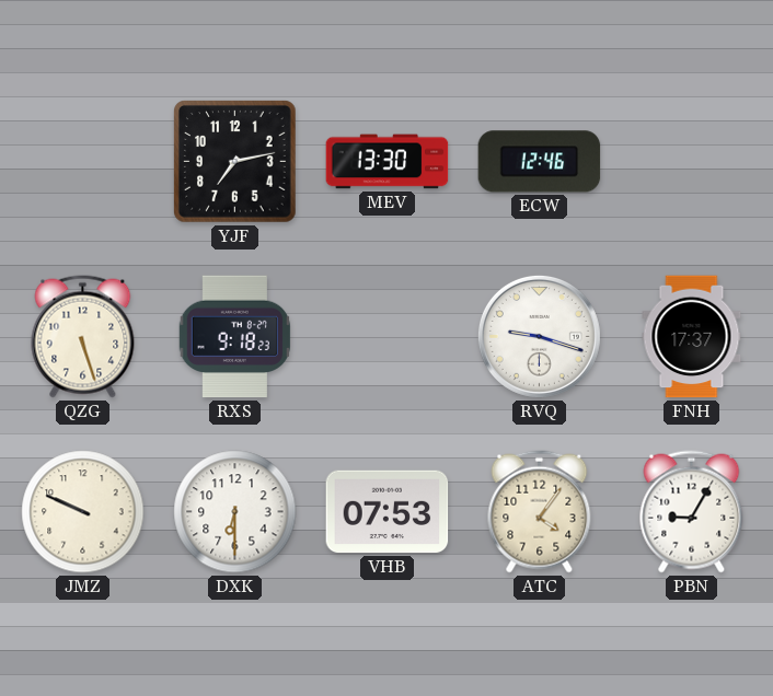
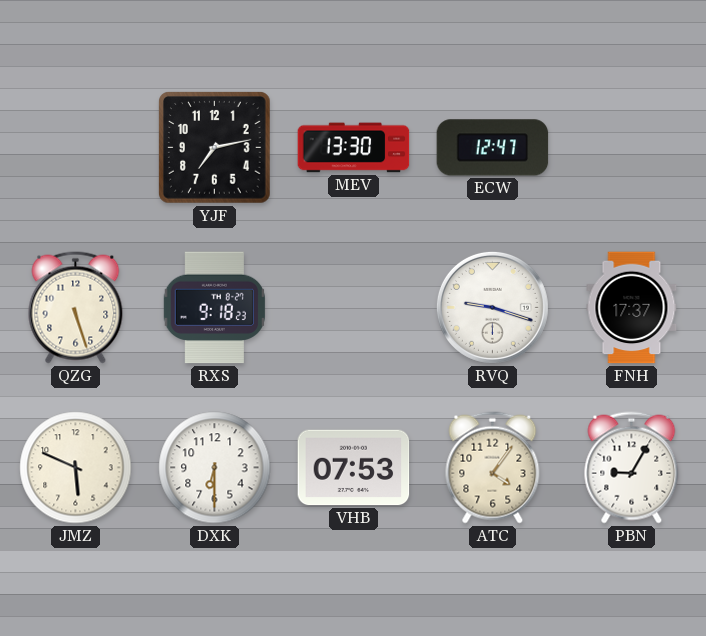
ECW: 12:46 -> 12:47 (493, 148)
JMZ: 9:49 -> 5:49 (76, 468)
